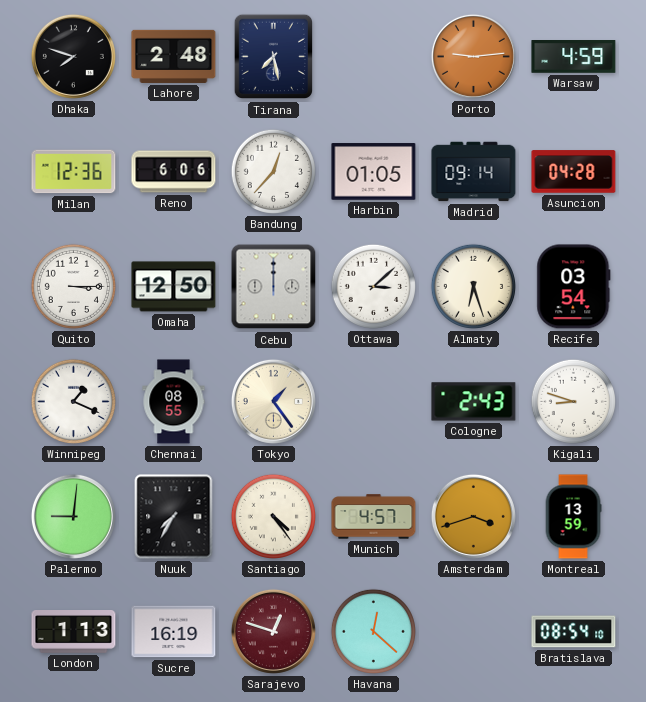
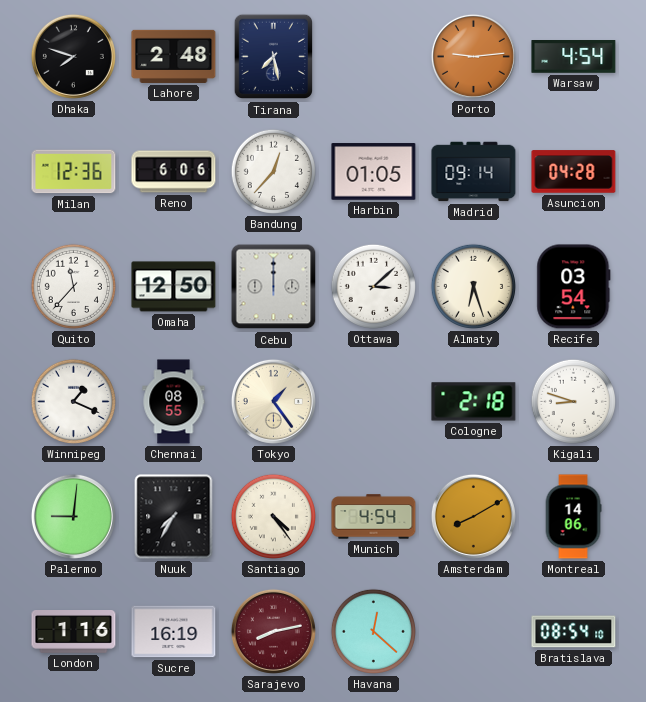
Warsaw: 4:59 -> 4:54 (574, 57)
Quito: 3:15 -> 11:37 (73, 286)
Cologne: 2:43 -> 2:18 (474, 402)
Munich: 4:57 -> 4:54 (374, 517)
Amsterdam: 3:42 -> 8:10 (473, 516)
Montreal: 13:59 -> 14:06 (573, 517)
London: 1:13 -> 1:16 (74, 632)
Sarajevo: 12:48 -> 8:13 (273, 631)
